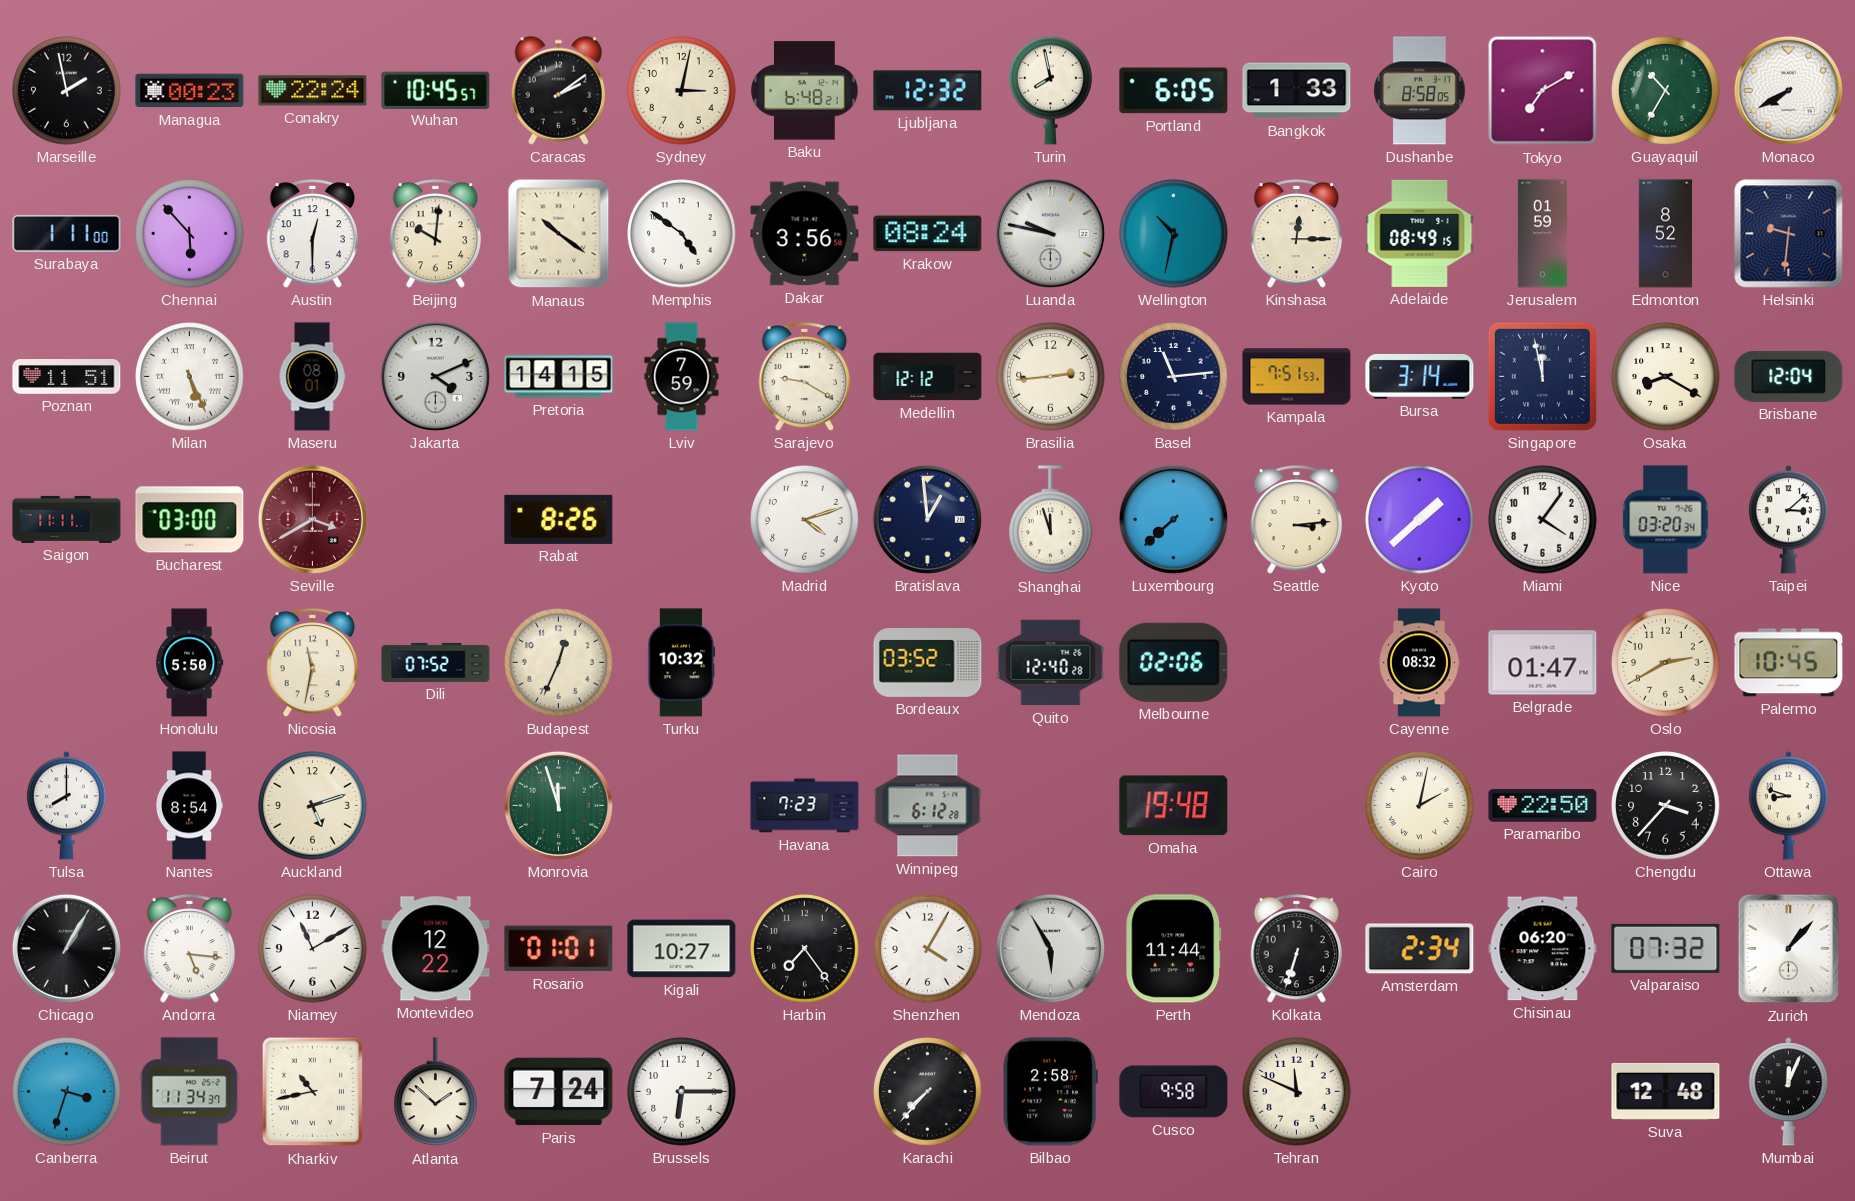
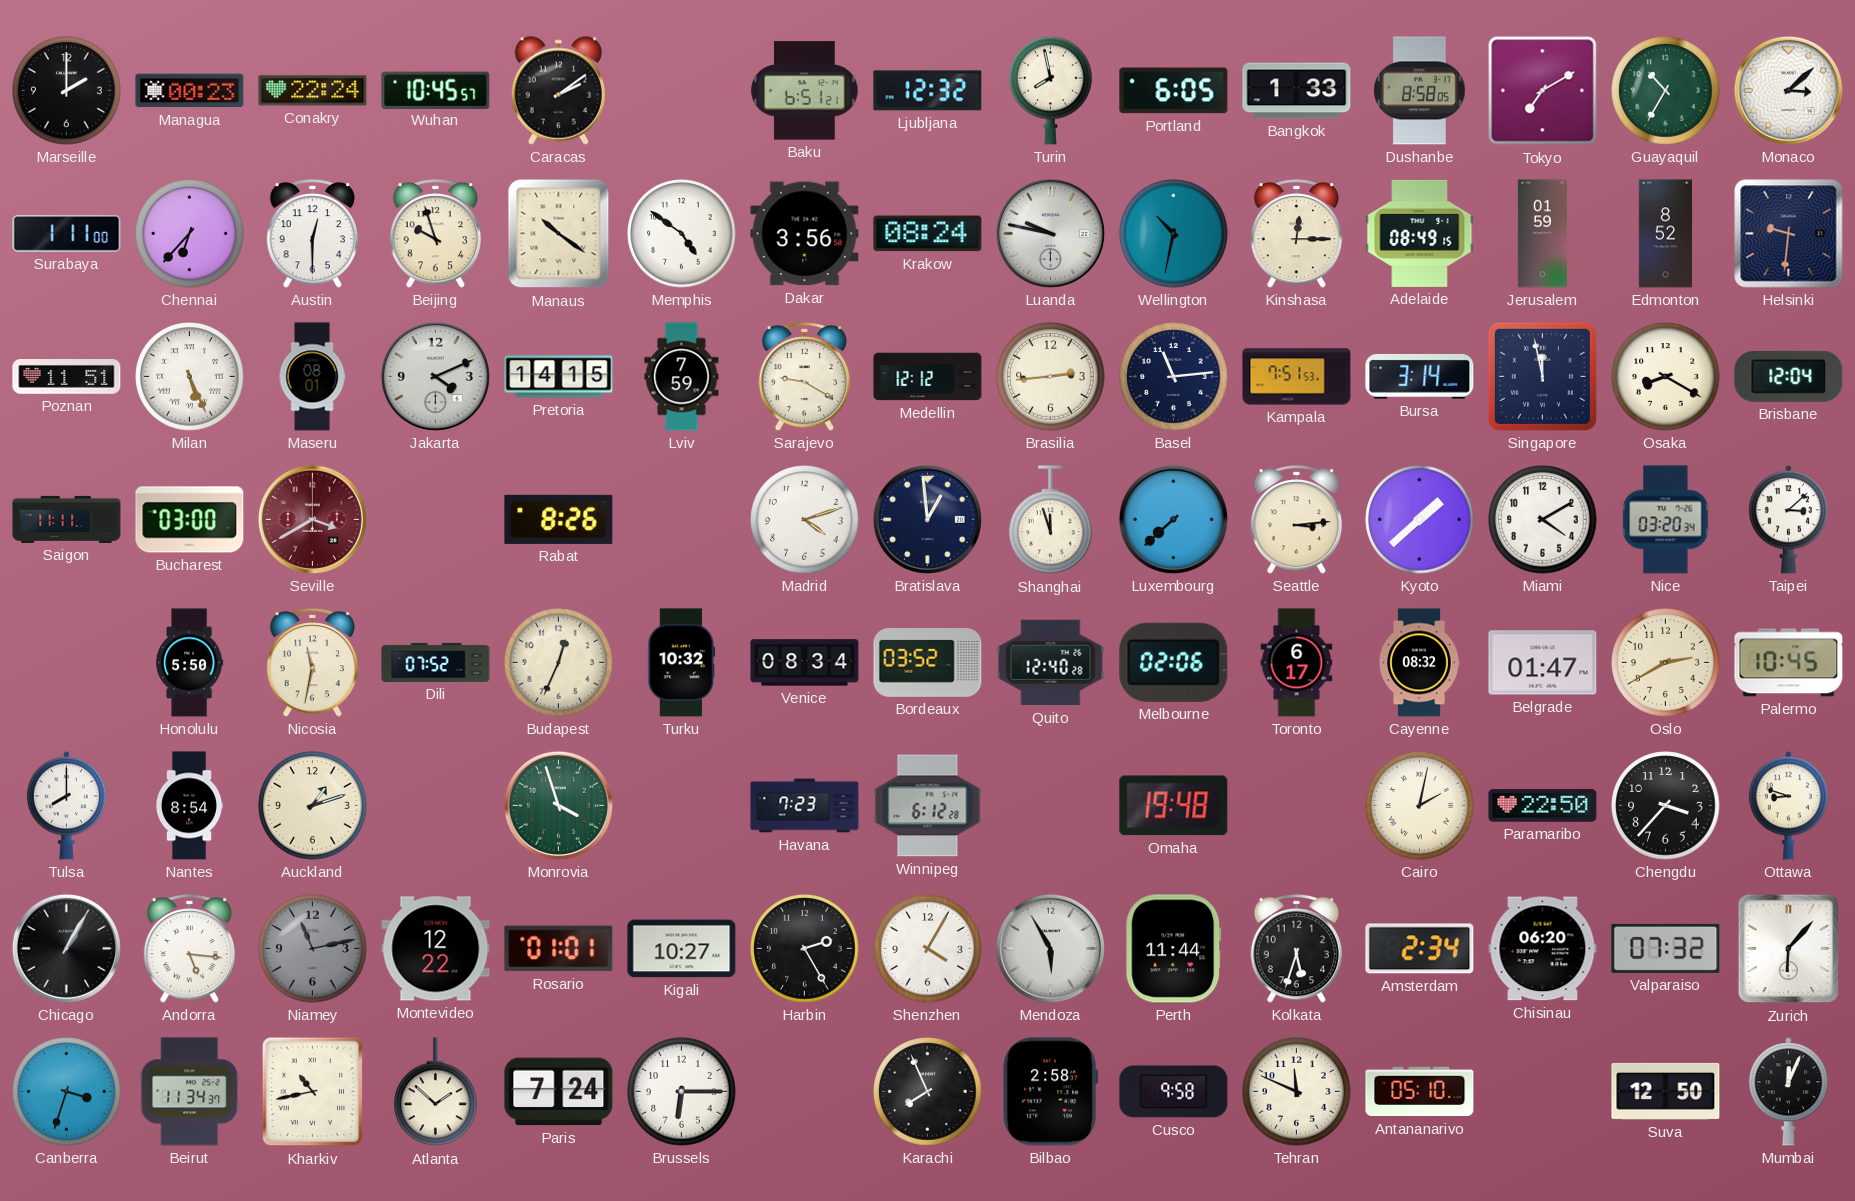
Marseille: 1:58 -> 2:00 (67, 91)
Sydney: 3:02 -> none (682, 91)
Baku: 6:48 -> 6:51 (805, 91)
Monaco: 7:40 -> 3:08 (1788, 90)
Chennai: 5:53 -> 6:37 (190, 234)
Beijing: 10:01 -> 9:57 (436, 234)
Miami: 4:06 -> 4:10 (1543, 520)
Venice: none -> 08:34 (805, 663)
Toronto: none -> 6:17 (1297, 663)
Auckland: 5:12 -> 1:12 (313, 806)
Monrovia: 11:57 -> 3:57 (558, 805)
Niamey: 11:10 -> 11:13 (313, 949)
Niamey dial: white -> grey (313, 949)
Harbin: 7:24 -> 2:25 (805, 949)
Kolkata: 6:33 -> 5:33 (1297, 949)
Zurich: 1:07 -> 6:07 (1789, 949)
Karachi: 7:37 -> 7:56 (928, 1092)
Antananarivo: none -> 05:10 (1420, 1092)
Suva: 12:48 -> 12:50 (1666, 1091)
